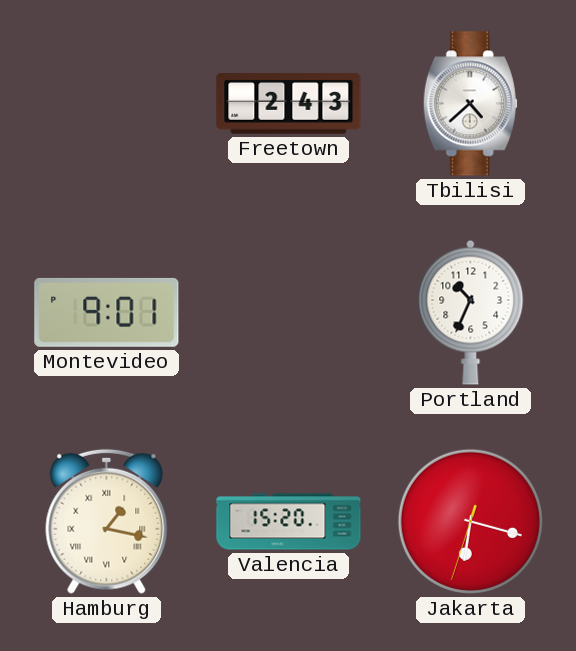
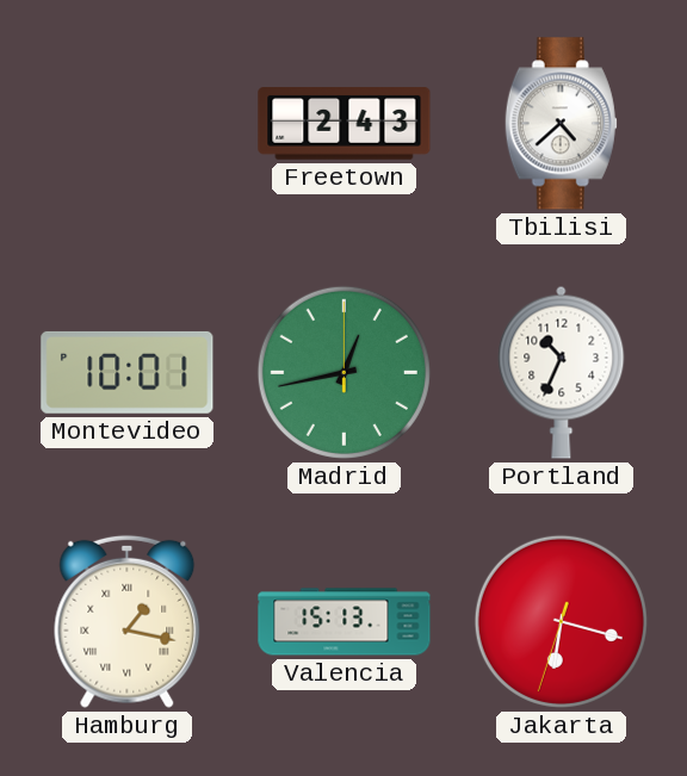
Montevideo: 9:01 -> 10:01 (128, 372)
Madrid: none -> 12:43 (343, 372)
Valencia: 15:20 -> 15:13 (345, 622)
